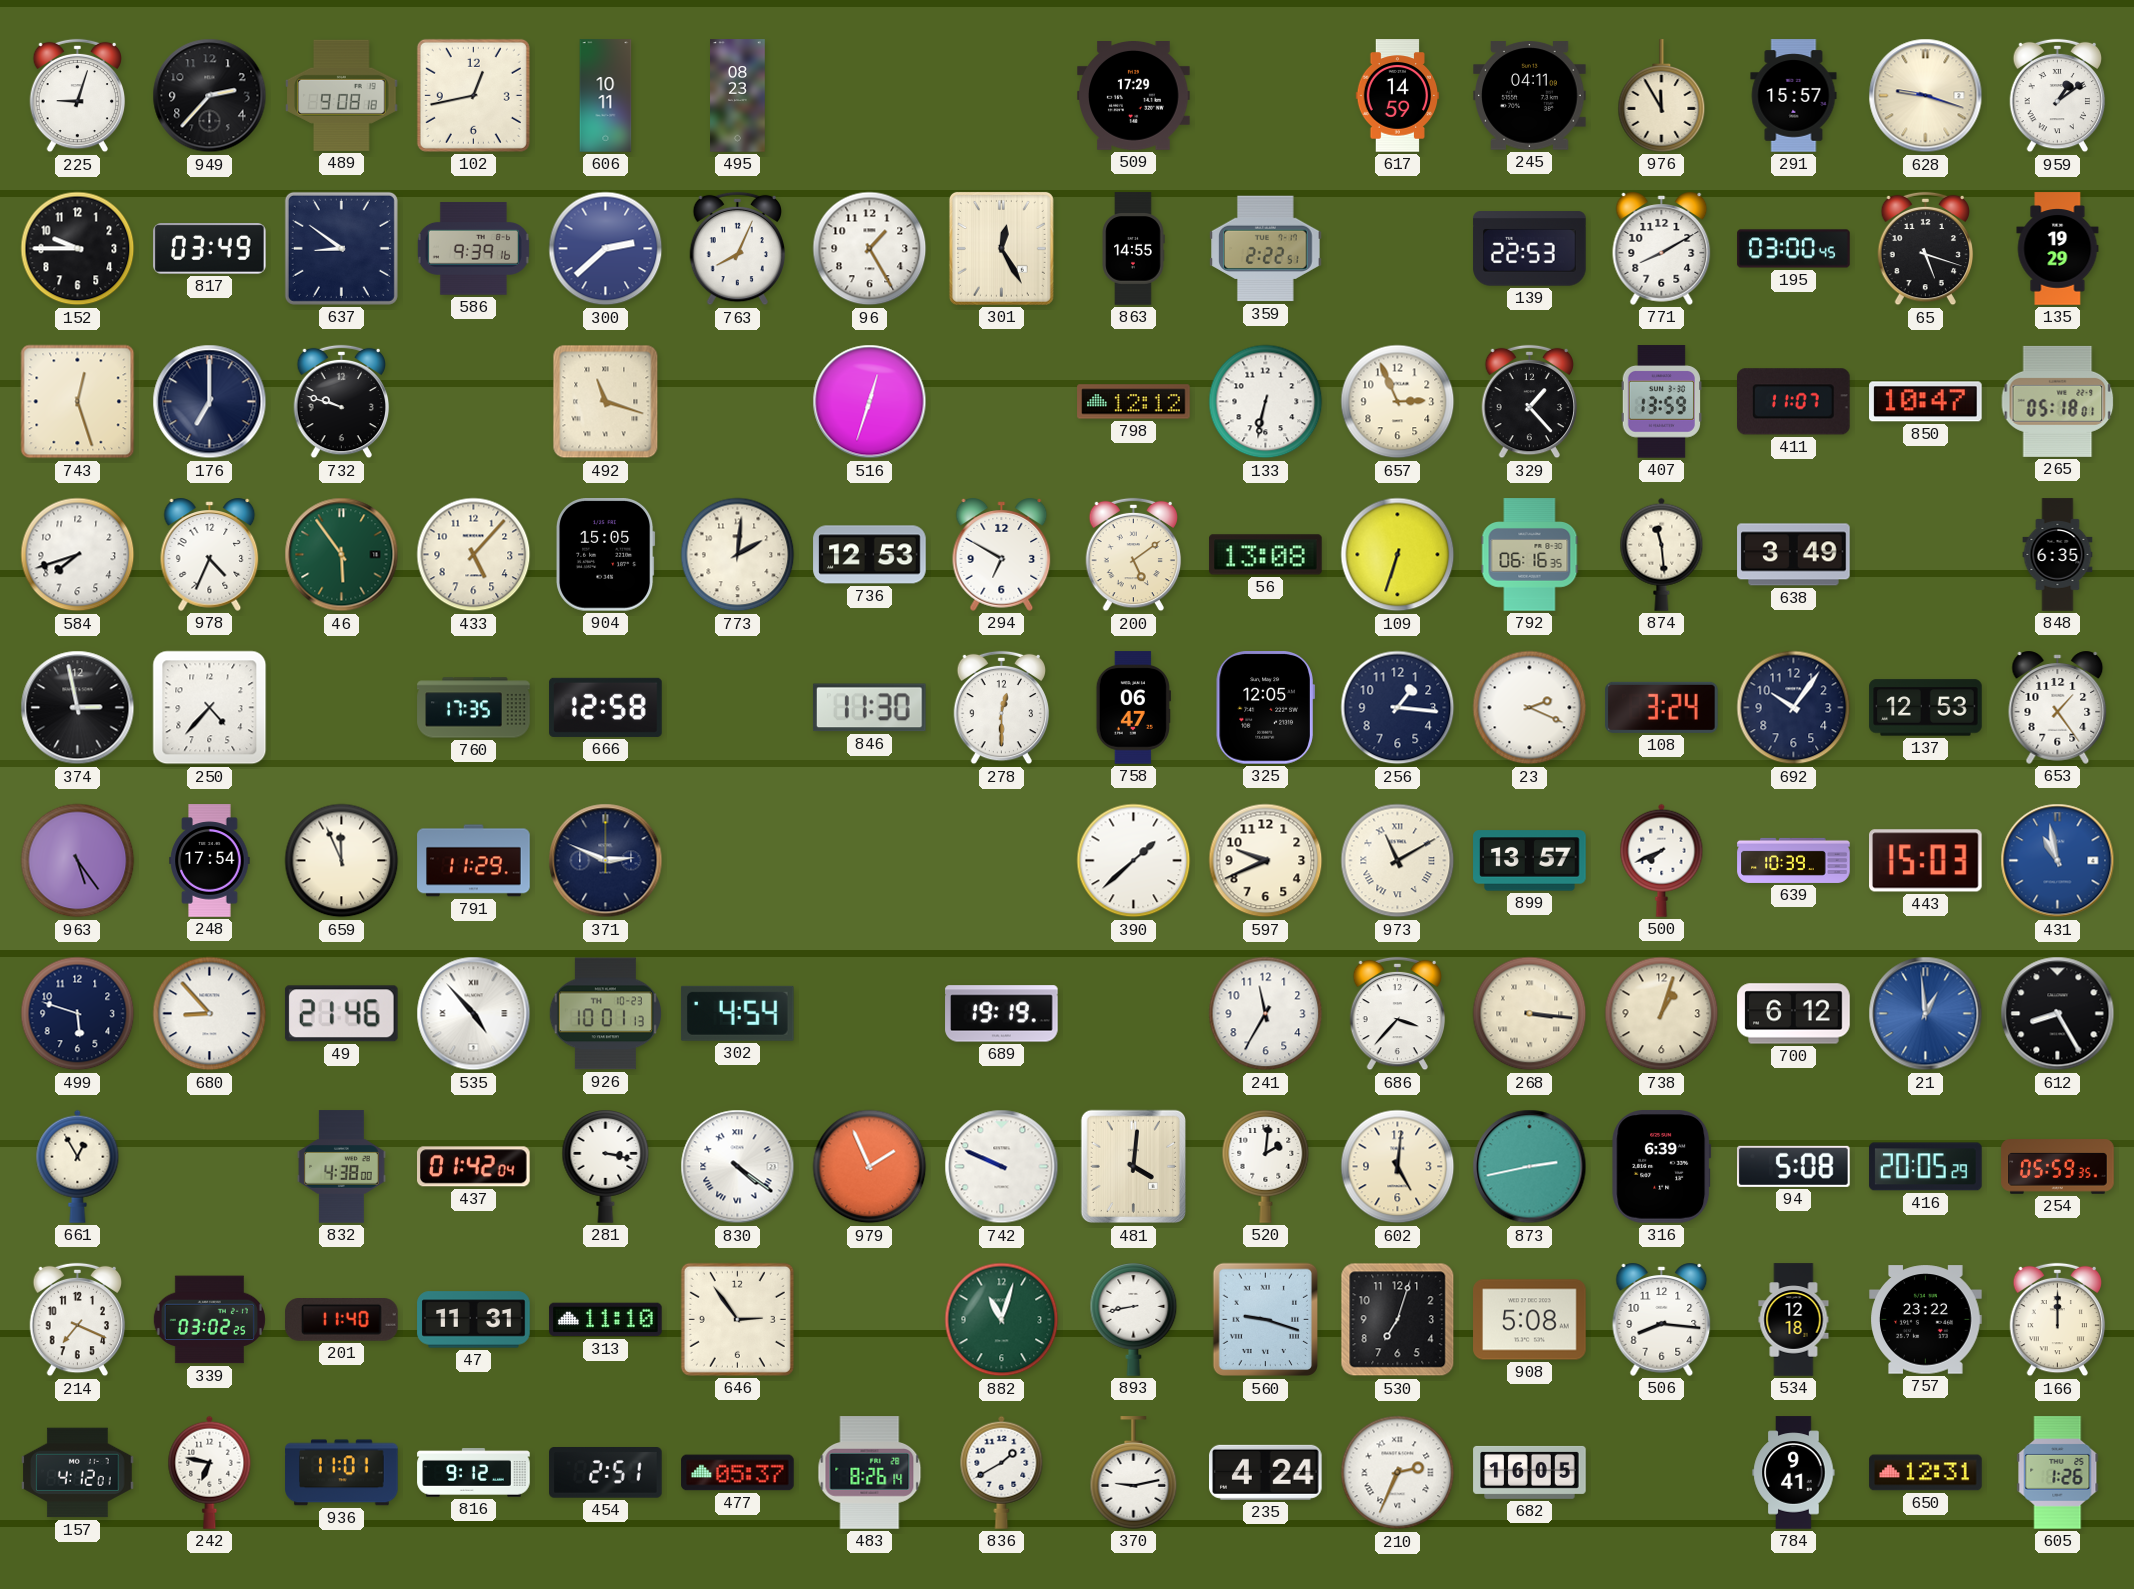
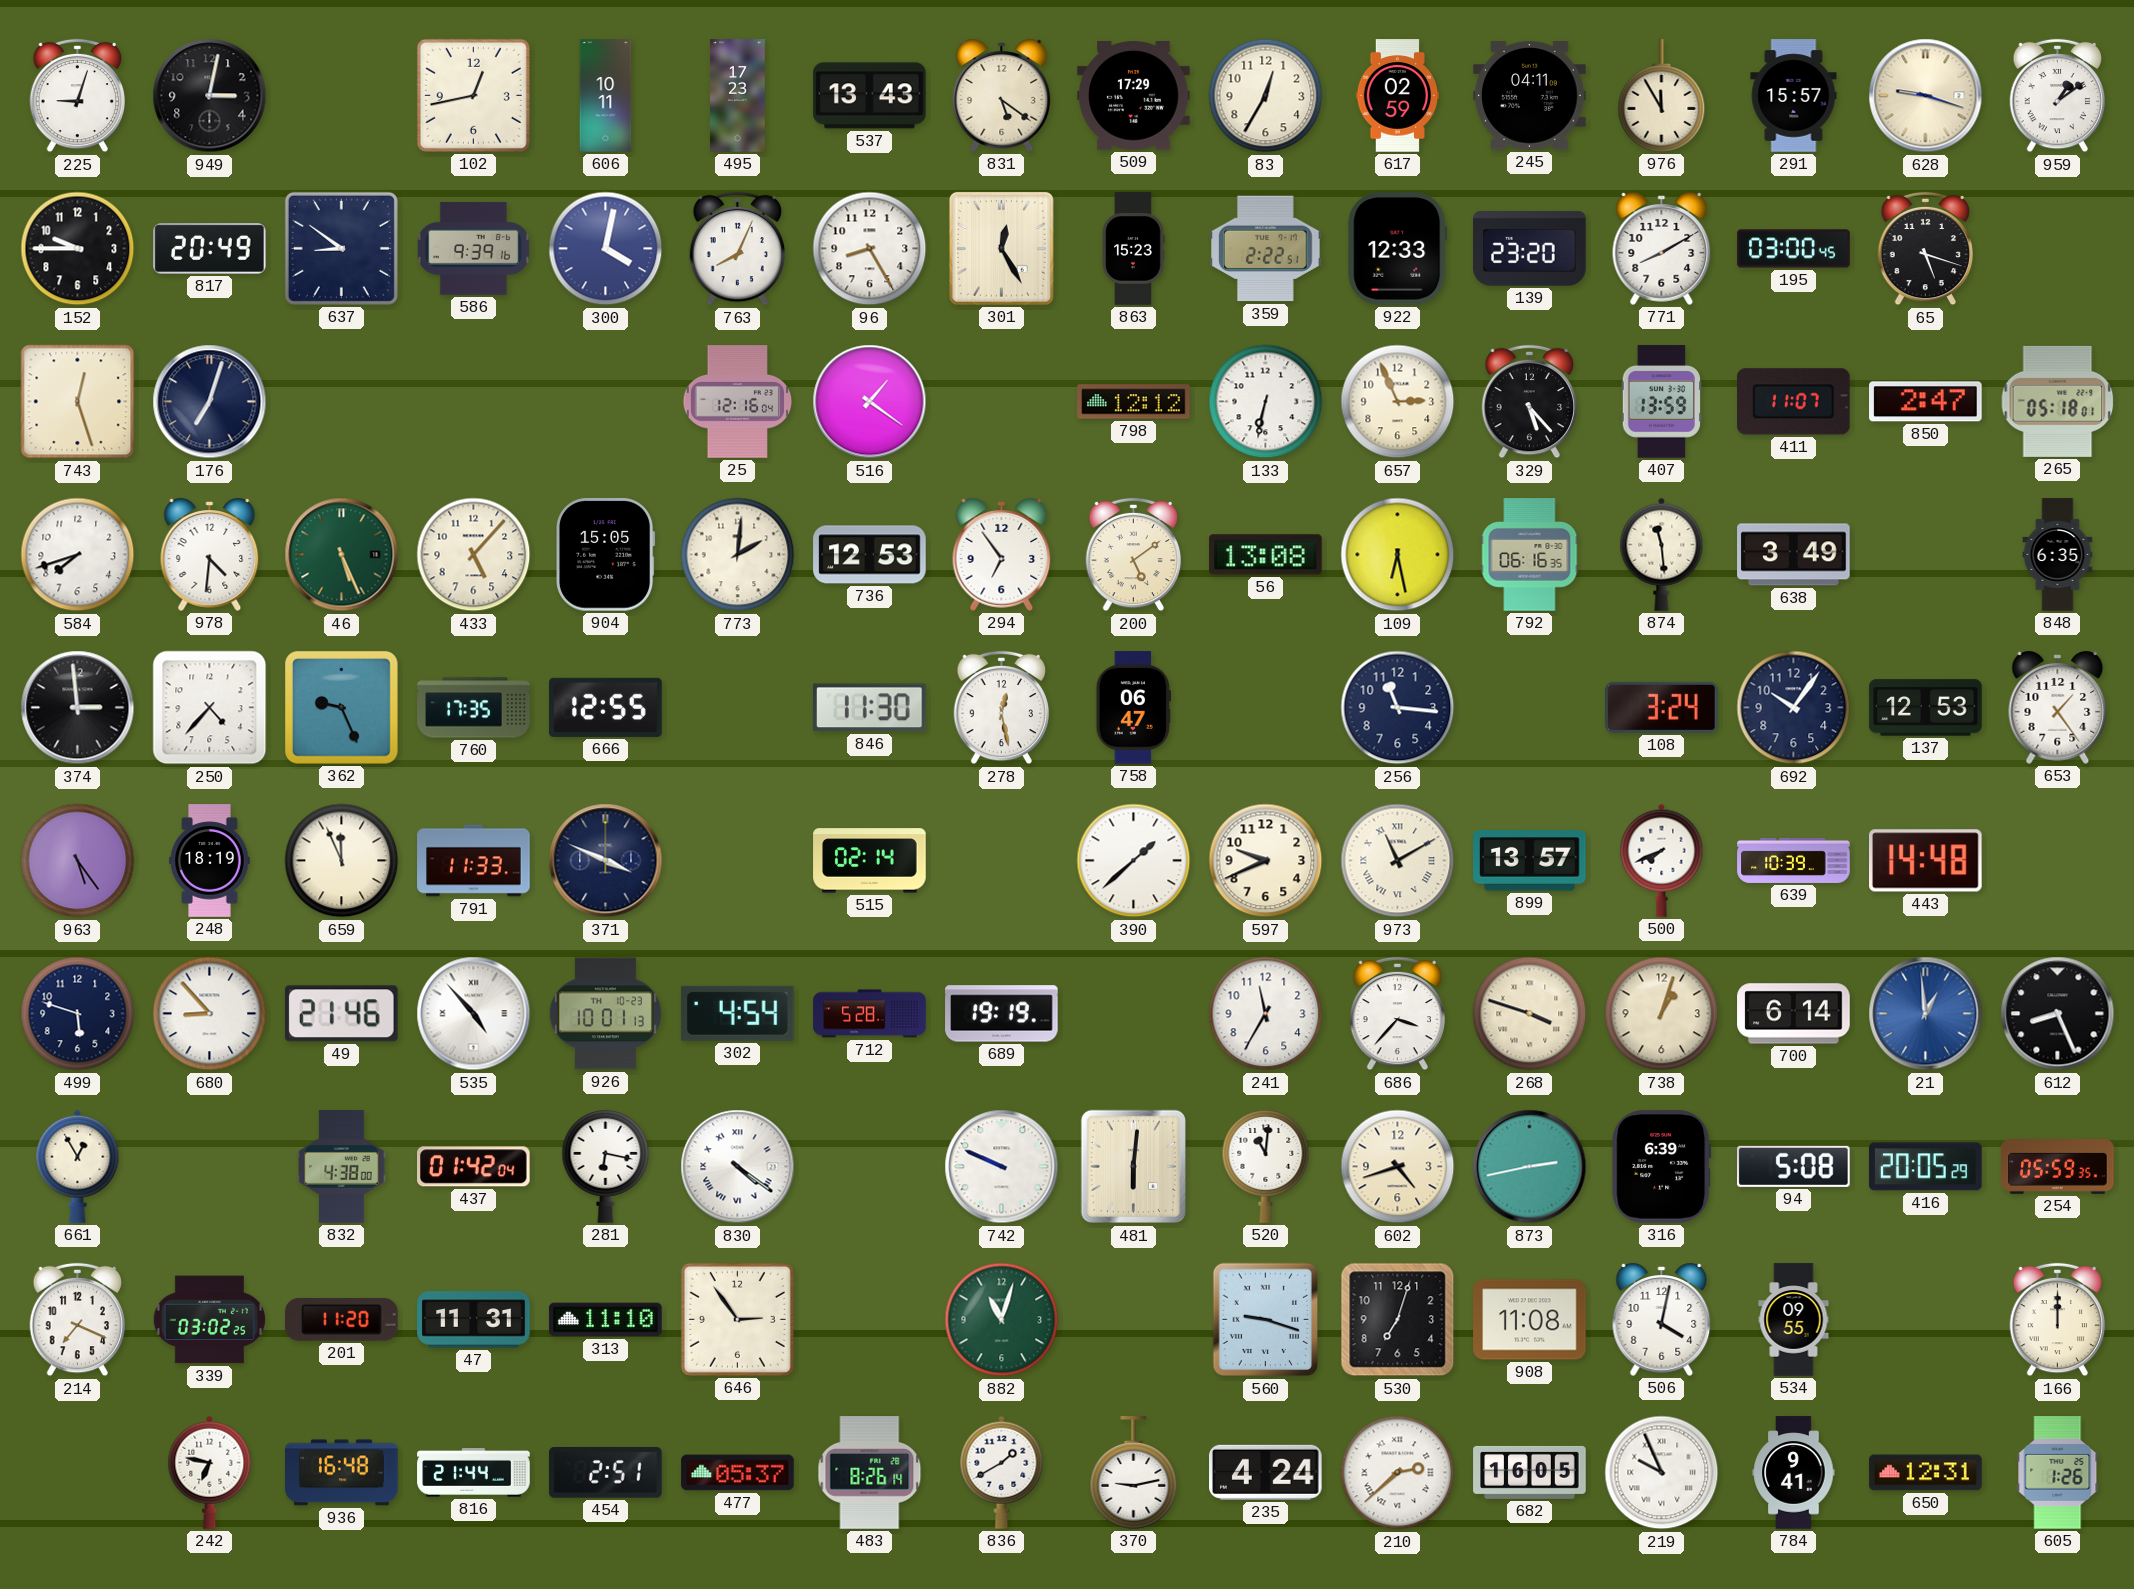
949: 2:37 -> 3:02 (210, 96)
489: 9:08 -> none (342, 95)
495: 08:23 -> 17:23 (738, 96)
537: none -> 13:43 (870, 96)
831: none -> 5:21 (1002, 95)
83: none -> 12:35 (1266, 96)
617: 14:59 -> 02:59 (1398, 96)
817: 03:49 -> 20:49 (210, 249)
300: 2:38 -> 4:02 (606, 249)
96: 1:25 -> 8:25 (870, 249)
863: 14:55 -> 15:23 (1133, 249)
922: none -> 12:33 (1398, 249)
139: 22:53 -> 23:20 (1530, 249)
135: 19:29 -> none (2058, 249)
176: 7:00 -> 7:03 (210, 402)
732: 9:48 -> none (342, 402)
492: 11:18 -> none (606, 402)
25: none -> 12:16 (737, 402)
516: 12:33 -> 1:21 (870, 402)
329: 1:23 -> 5:23 (1530, 402)
850: 10:47 -> 2:47 (1926, 402)
978: 4:34 -> 4:31 (210, 554)
46: 5:54 -> 5:26 (342, 555)
294: 6:50 -> 6:54 (1002, 554)
109: 6:33 -> 6:28 (1398, 555)
374: 2:58 -> 2:59 (78, 708)
362: none -> 9:26 (342, 708)
666: 12:58 -> 12:55 (606, 707)
278: 12:30 -> 12:28 (1002, 708)
325: 12:05 -> none (1265, 708)
256: 1:16 -> 11:16 (1398, 708)
23: 2:19 -> none (1530, 708)
248: 17:54 -> 18:19 (210, 861)
791: 11:29 -> 11:33 (474, 861)
371: 2:49 -> 3:49 (606, 861)
515: none -> 02:14 (870, 861)
443: 15:03 -> 14:48 (1926, 861)
431: 10:58 -> none (2058, 861)
712: none -> 5:28 (870, 1014)
268: 3:16 -> 3:48 (1530, 1014)
700: 6:12 -> 6:14 (1794, 1014)
612: 8:25 -> 8:26 (2058, 1014)
281: 3:17 -> 6:17 (606, 1167)
979: 1:56 -> none (870, 1167)
481: 4:01 -> 6:01 (1133, 1167)
520: 2:01 -> 11:01 (1266, 1167)
602: 5:01 -> 4:42 (1398, 1167)
201: 11:40 -> 11:20 (342, 1320)
893: 8:43 -> none (1134, 1320)
908: 5:08 -> 11:08 (1530, 1320)
506: 8:16 -> 4:02 (1662, 1319)
534: 12:18 -> 09:55 (1794, 1320)
757: 23:22 -> none (1926, 1320)
157: 4:12 -> none (78, 1473)
936: 11:01 -> 16:48 (342, 1473)
816: 9:12 -> 21:44 (474, 1473)
210: 2:34 -> 2:38 (1398, 1473)
219: none -> 9:56 (1662, 1473)
